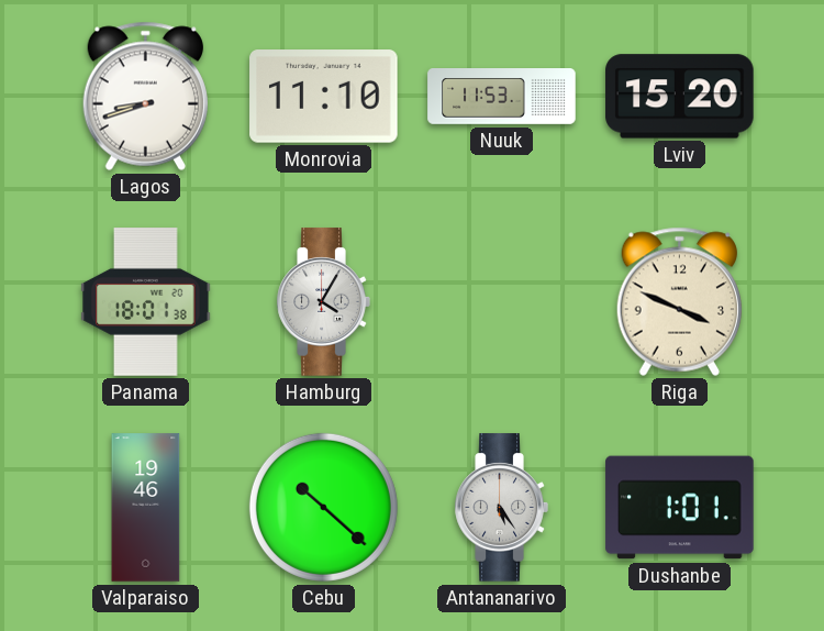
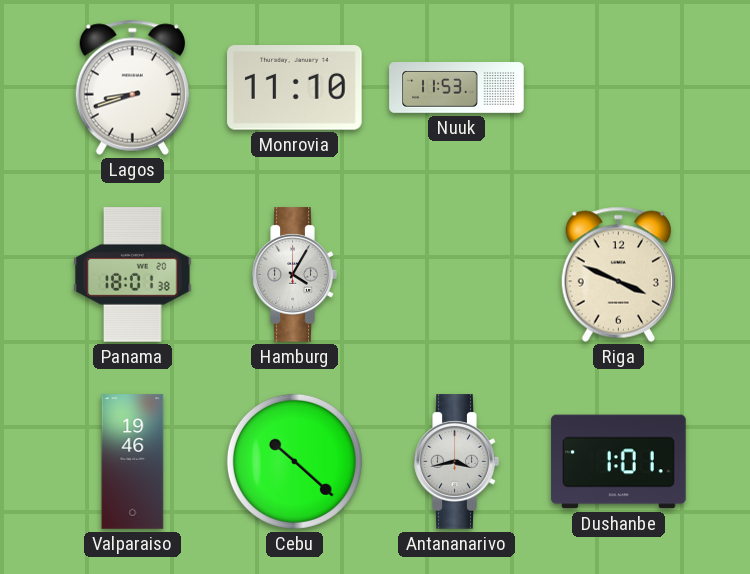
Lviv: 15:20 -> none (680, 97)
Antananarivo: 5:24 -> 3:43 (456, 462)
